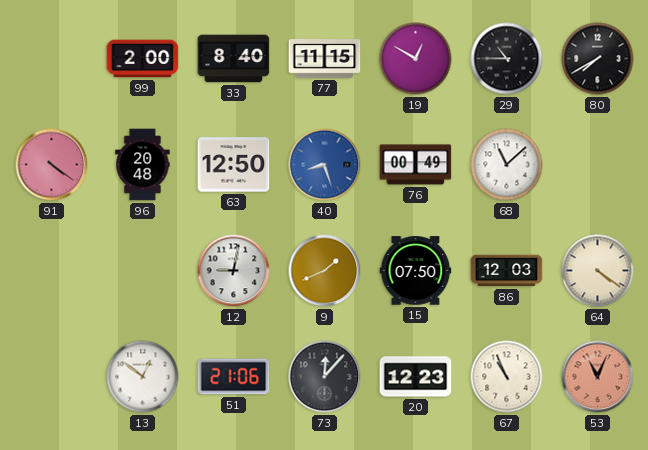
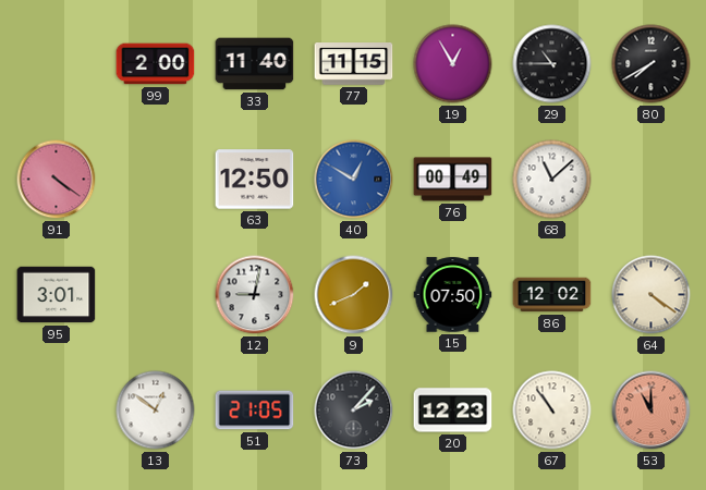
33: 8:40 -> 11:40 (255, 64)
19: 12:50 -> 12:55 (453, 64)
96: 20:48 -> none (143, 165)
40: 8:27 -> 12:50 (354, 180)
95: none -> 3:01 (57, 295)
86: 12:03 -> 12:02 (552, 295)
51: 21:06 -> 21:05 (255, 411)
73: 12:07 -> 2:07 (354, 411)
67: 10:56 -> 10:54 (552, 411)
53: 11:04 -> 11:00 (652, 411)
